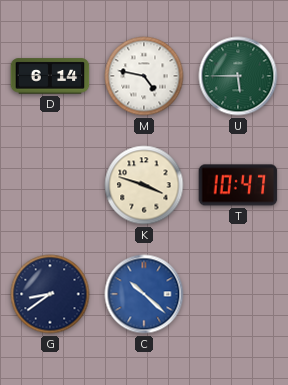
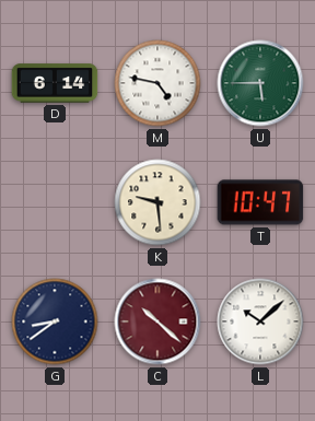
K: 3:48 -> 9:29 (157, 202)
C dial: blue -> burgundy (157, 321)
L: none -> 10:08 (260, 321)
